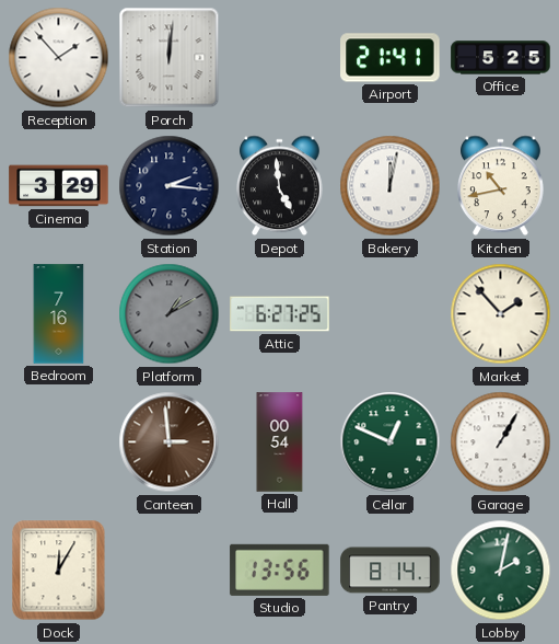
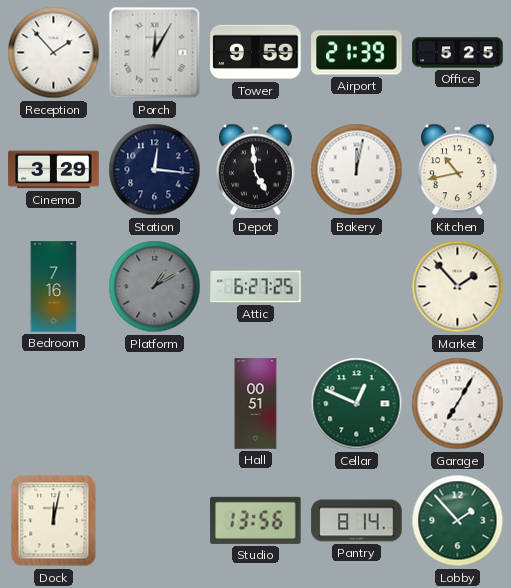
Porch: 12:01 -> 12:05 (155, 53)
Tower: none -> 9:59 (256, 52)
Airport: 21:41 -> 21:39 (357, 53)
Station: 2:16 -> 12:16 (155, 170)
Canteen: 2:59 -> none (170, 442)
Hall: 00:54 -> 00:51 (256, 404)
Garage: 1:05 -> 7:05 (458, 404)
Dock: 12:05 -> 12:02 (54, 521)
Lobby: 2:02 -> 1:53 (458, 521)
